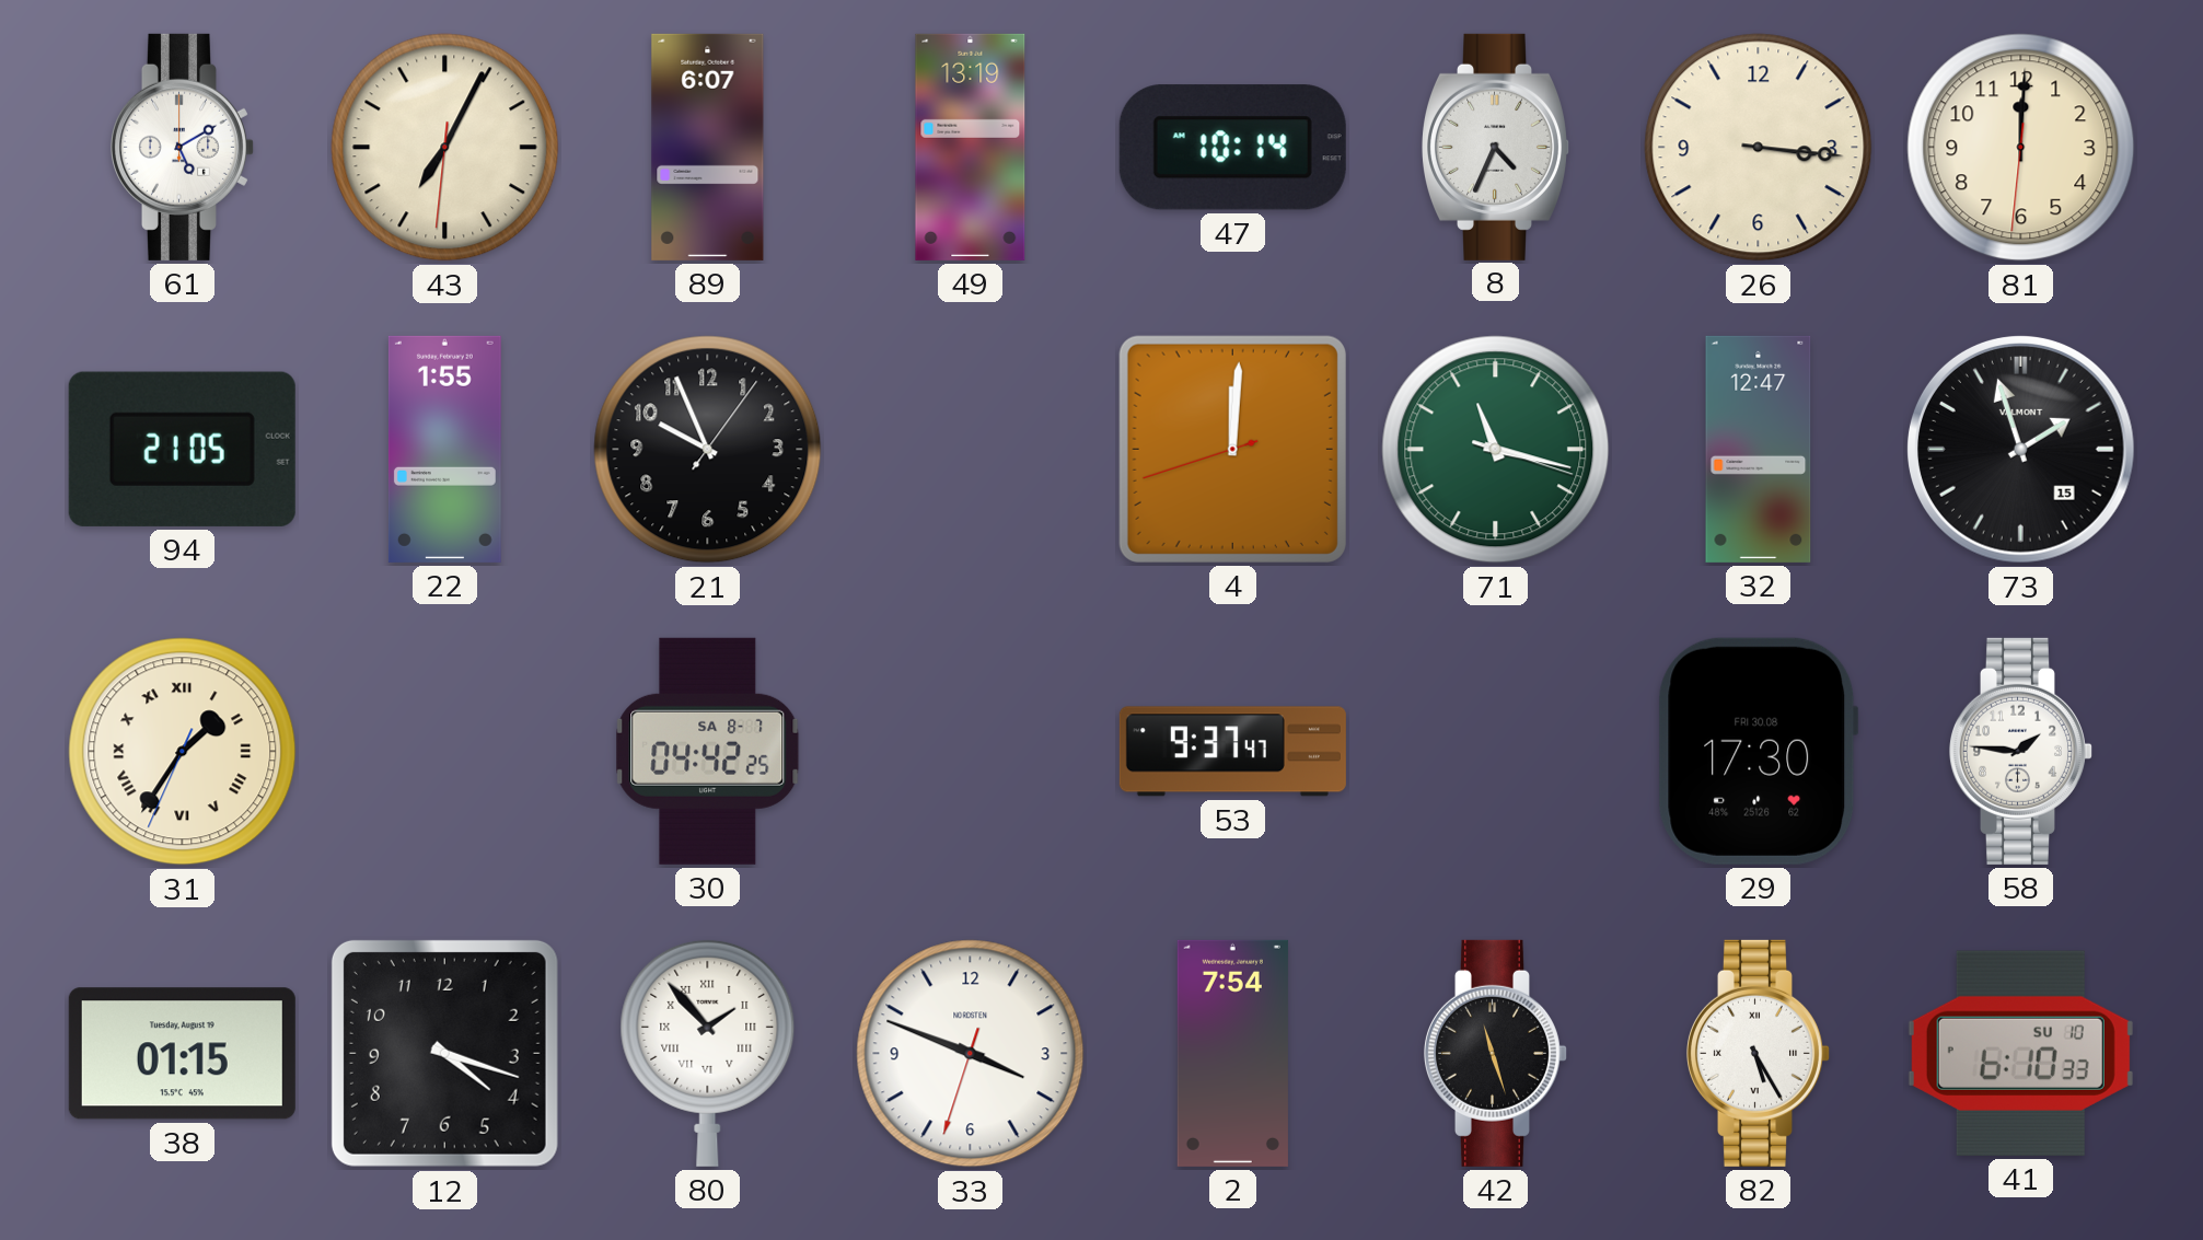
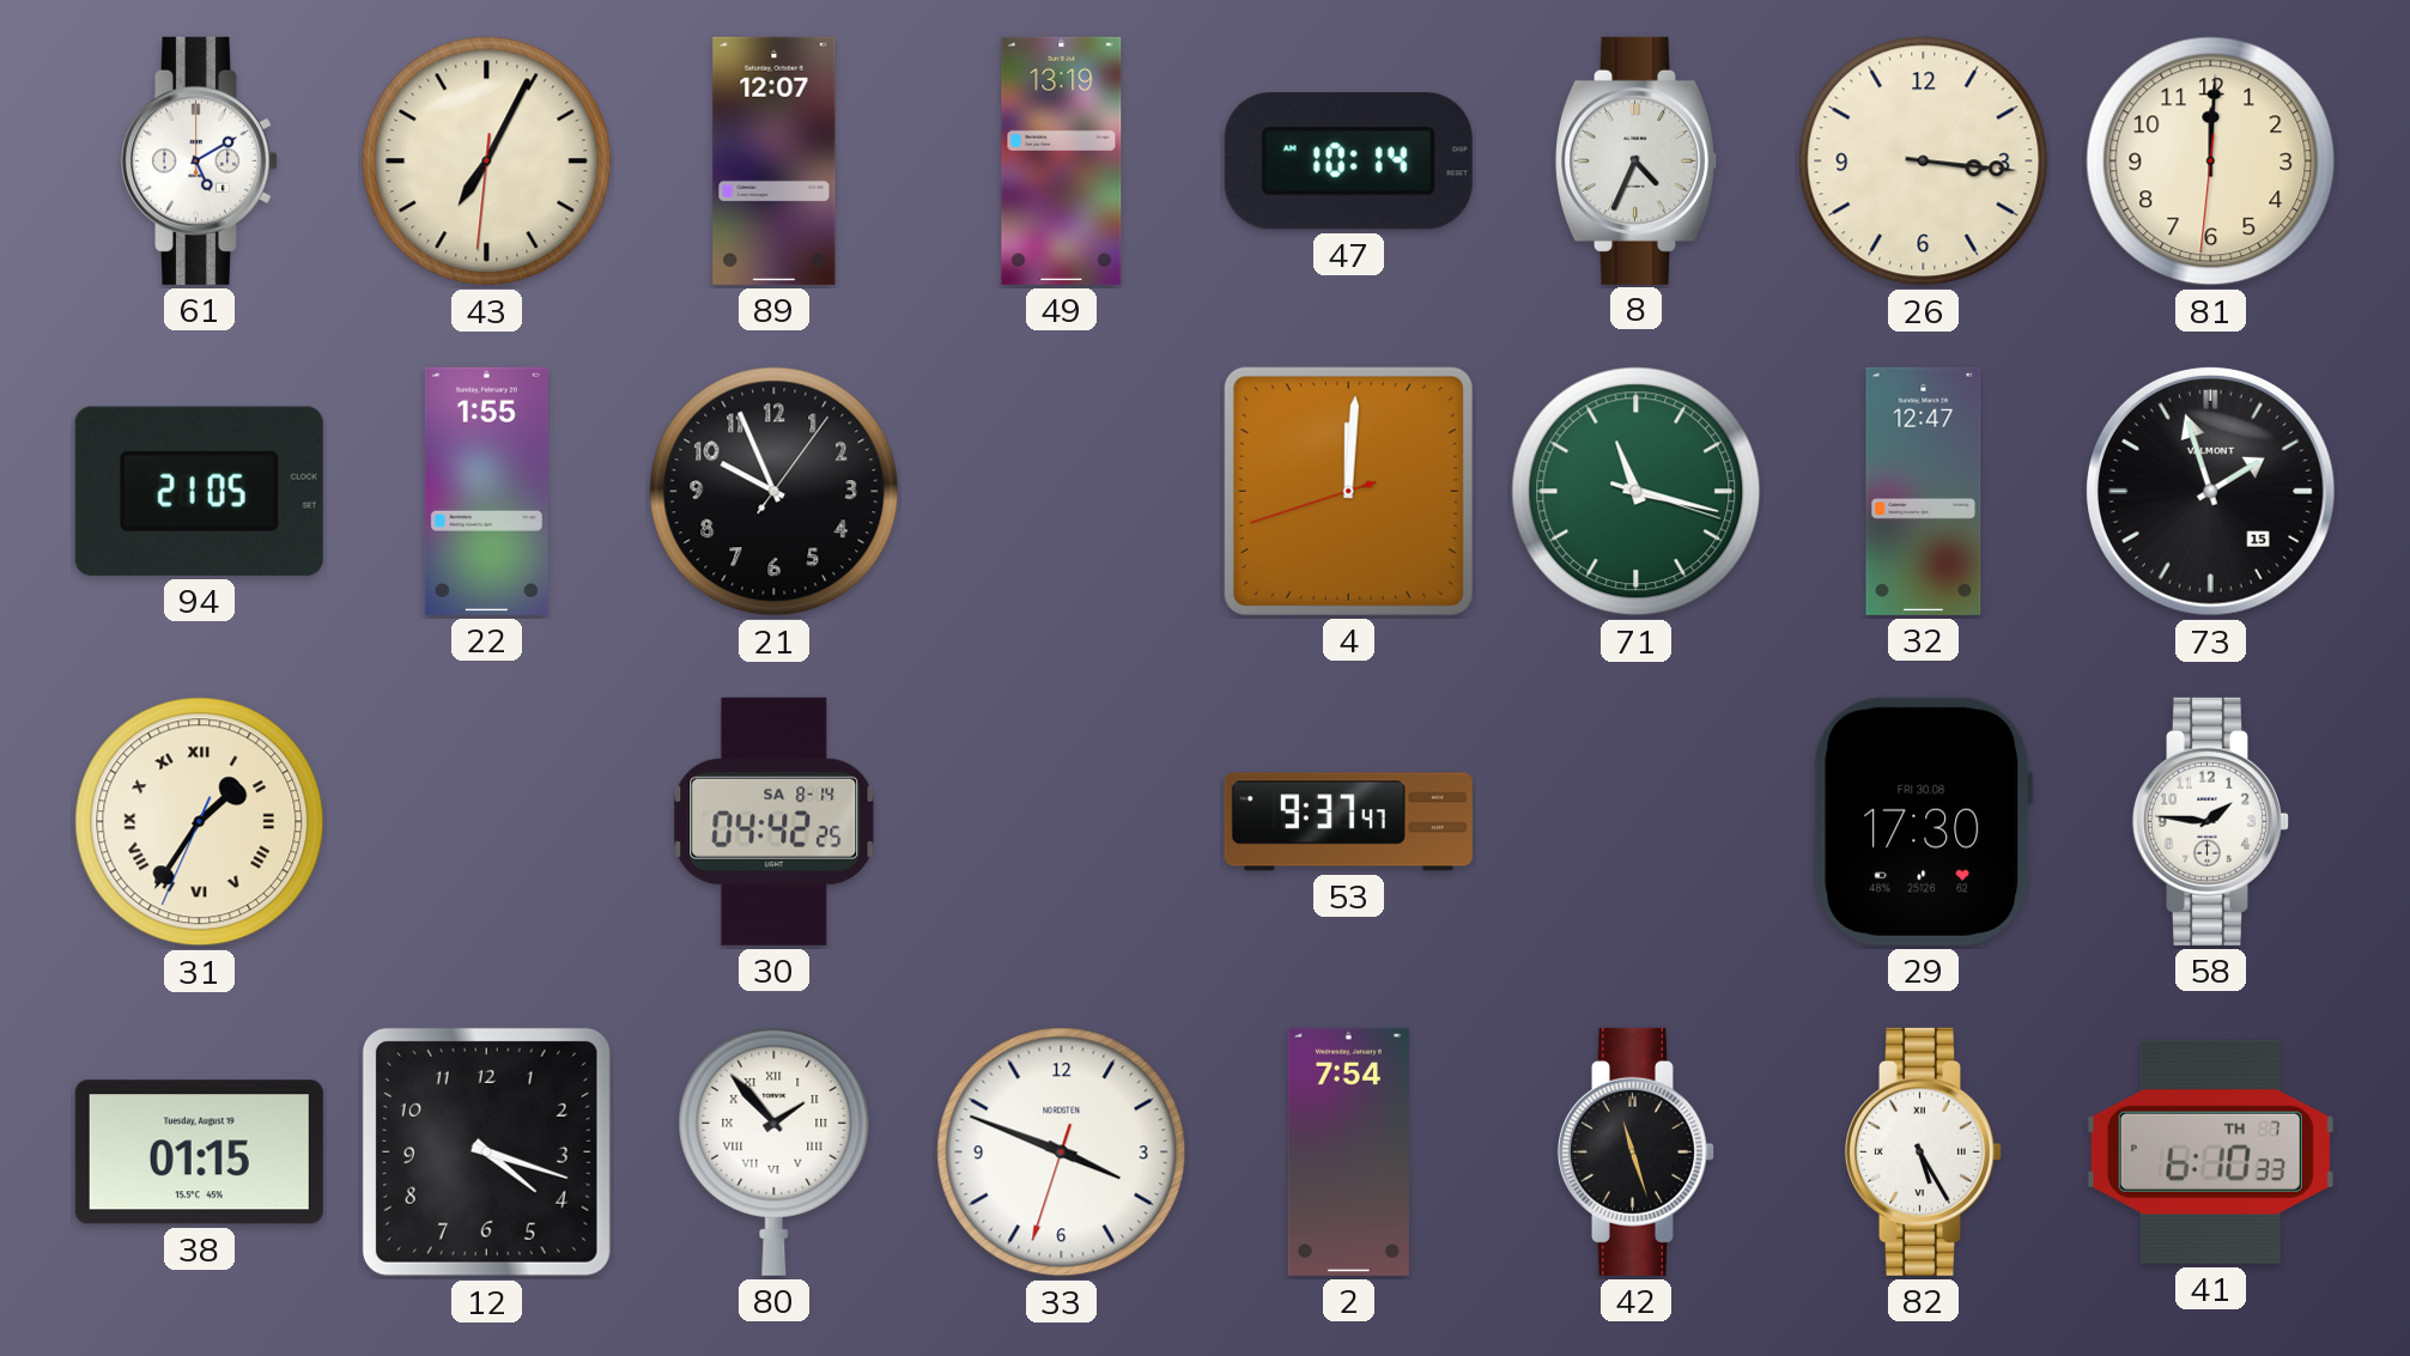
89: 6:07 -> 12:07 (775, 160)
30 date: SA 8-7 -> SA 8-14 (775, 821)
41 date: SU 10 -> TH 7 (2210, 1151)
